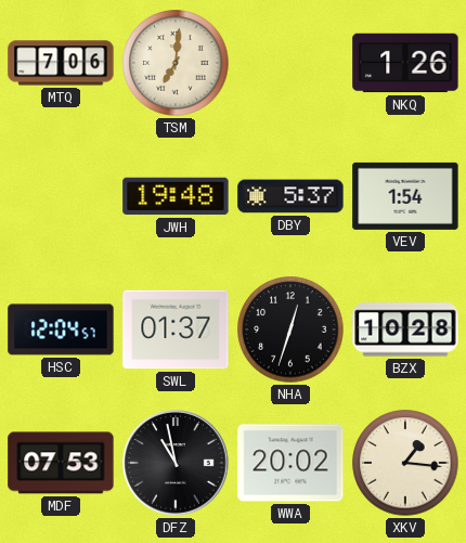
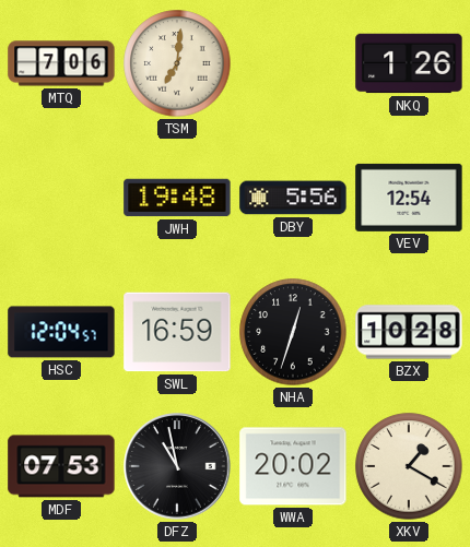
DBY: 5:37 -> 5:56 (293, 198)
VEV: 1:54 -> 12:54 (409, 198)
SWL: 01:37 -> 16:59 (177, 332)
XKV: 1:16 -> 1:20 (409, 466)
